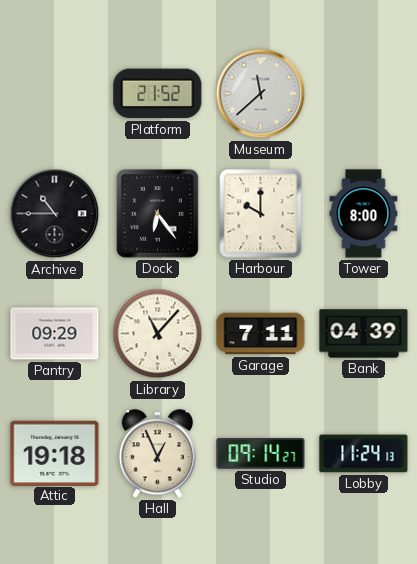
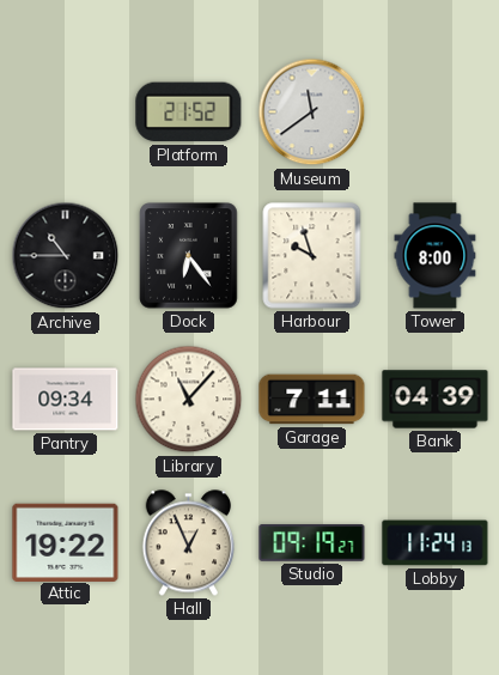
Museum: 11:38 -> 11:39 (312, 113)
Harbour: 10:00 -> 9:57 (312, 256)
Pantry: 09:29 -> 09:34 (66, 400)
Attic: 19:18 -> 19:22 (66, 542)
Studio: 09:14 -> 09:19 (312, 543)
